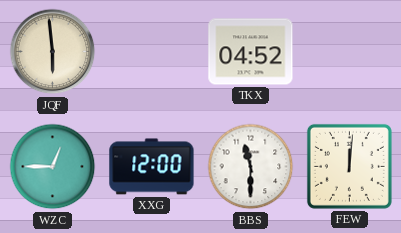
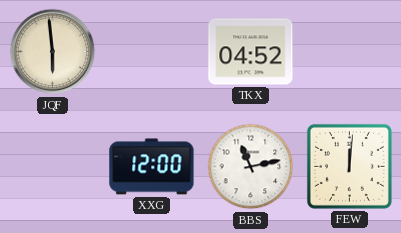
WZC: 12:45 -> none (53, 167)
BBS: 11:30 -> 11:13 (251, 167)
